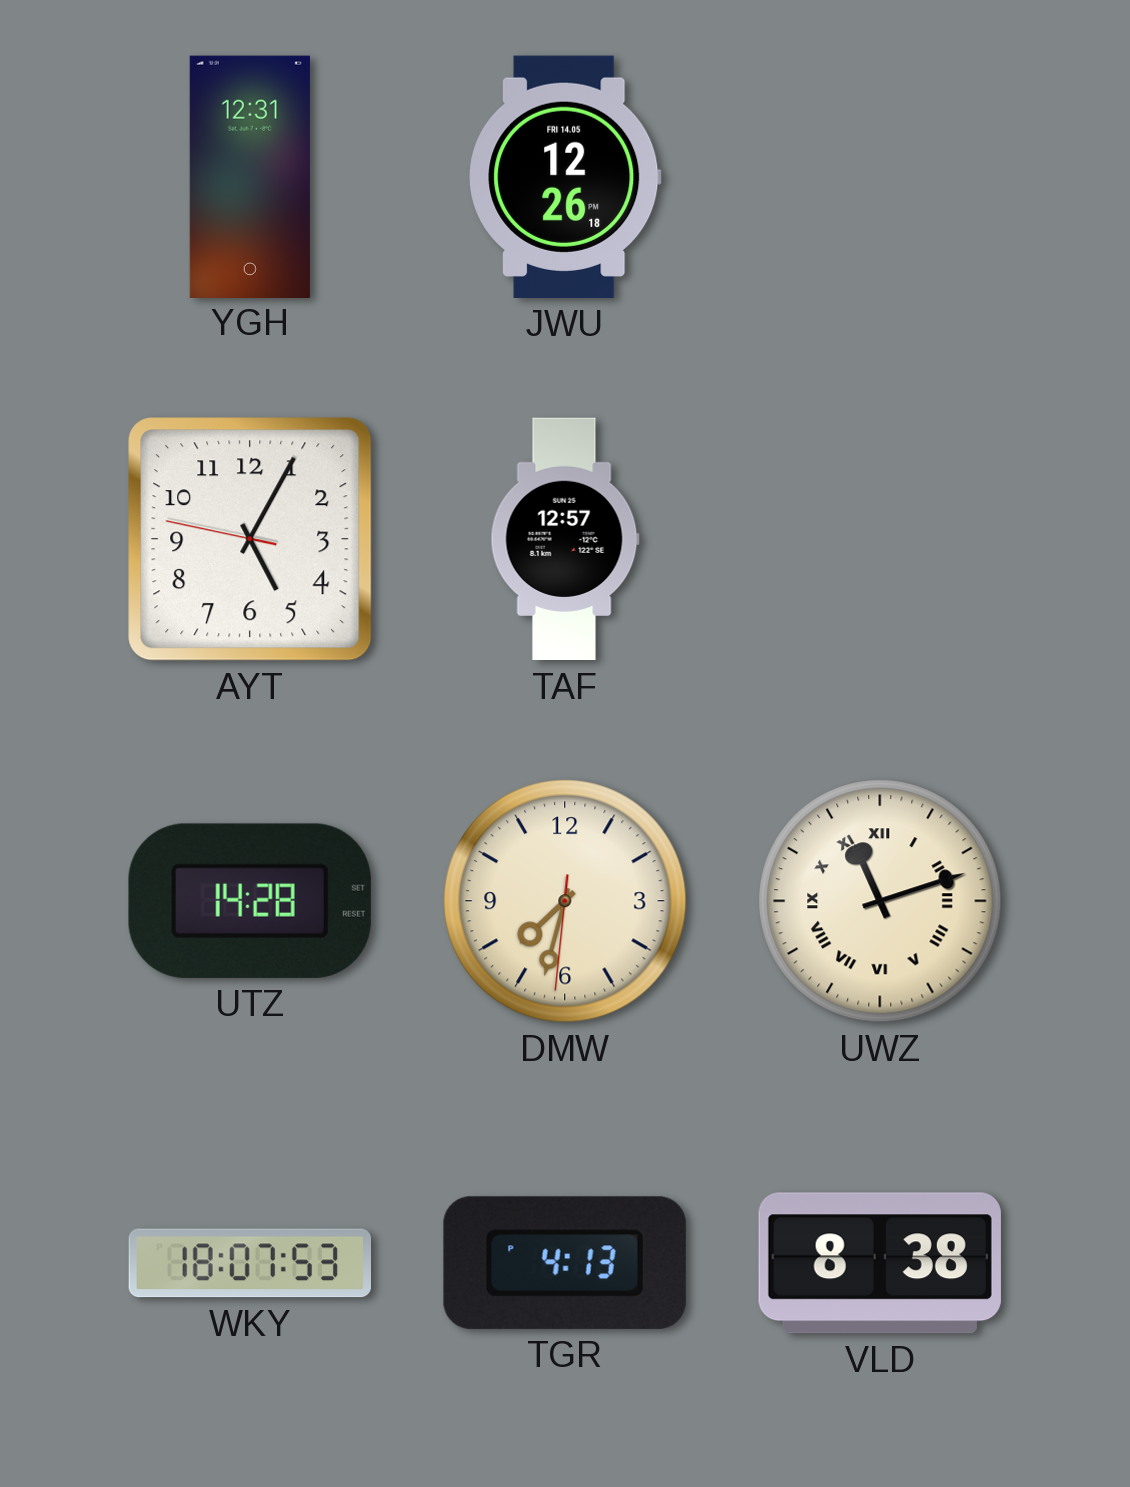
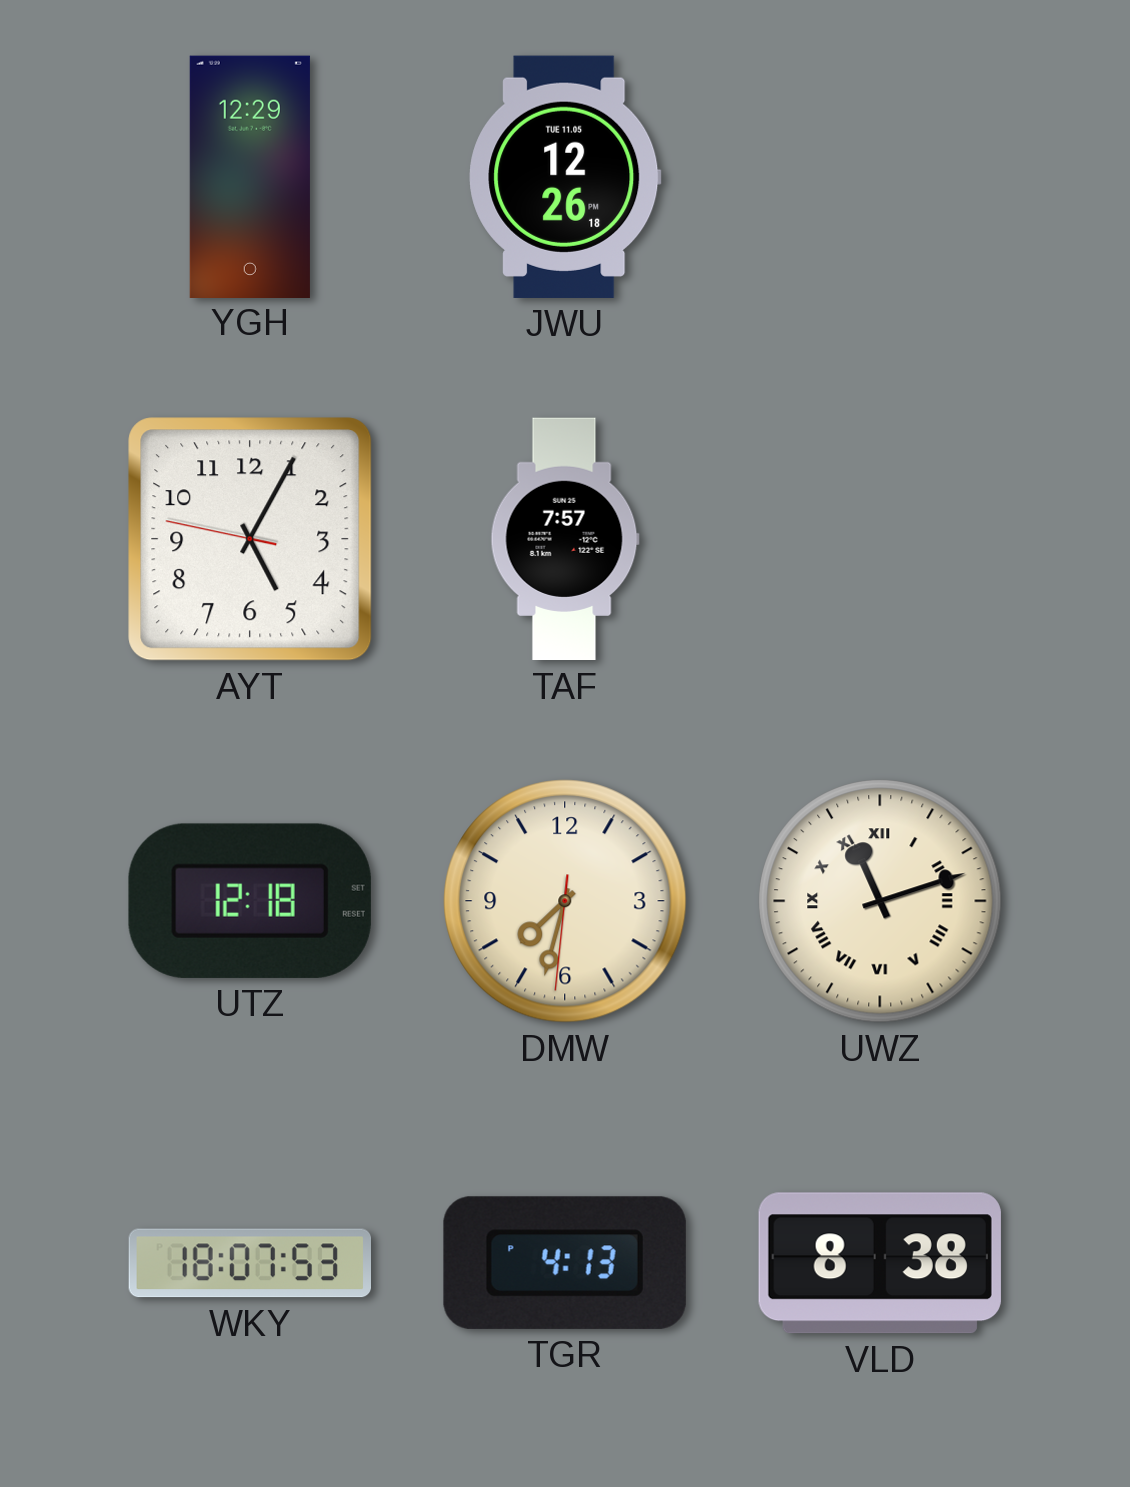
YGH: 12:31 -> 12:29 (250, 176)
JWU date: FRI 14.05 -> TUE 11.05 (565, 177)
TAF: 12:57 -> 7:57 (565, 539)
UTZ: 14:28 -> 12:18 (250, 901)
